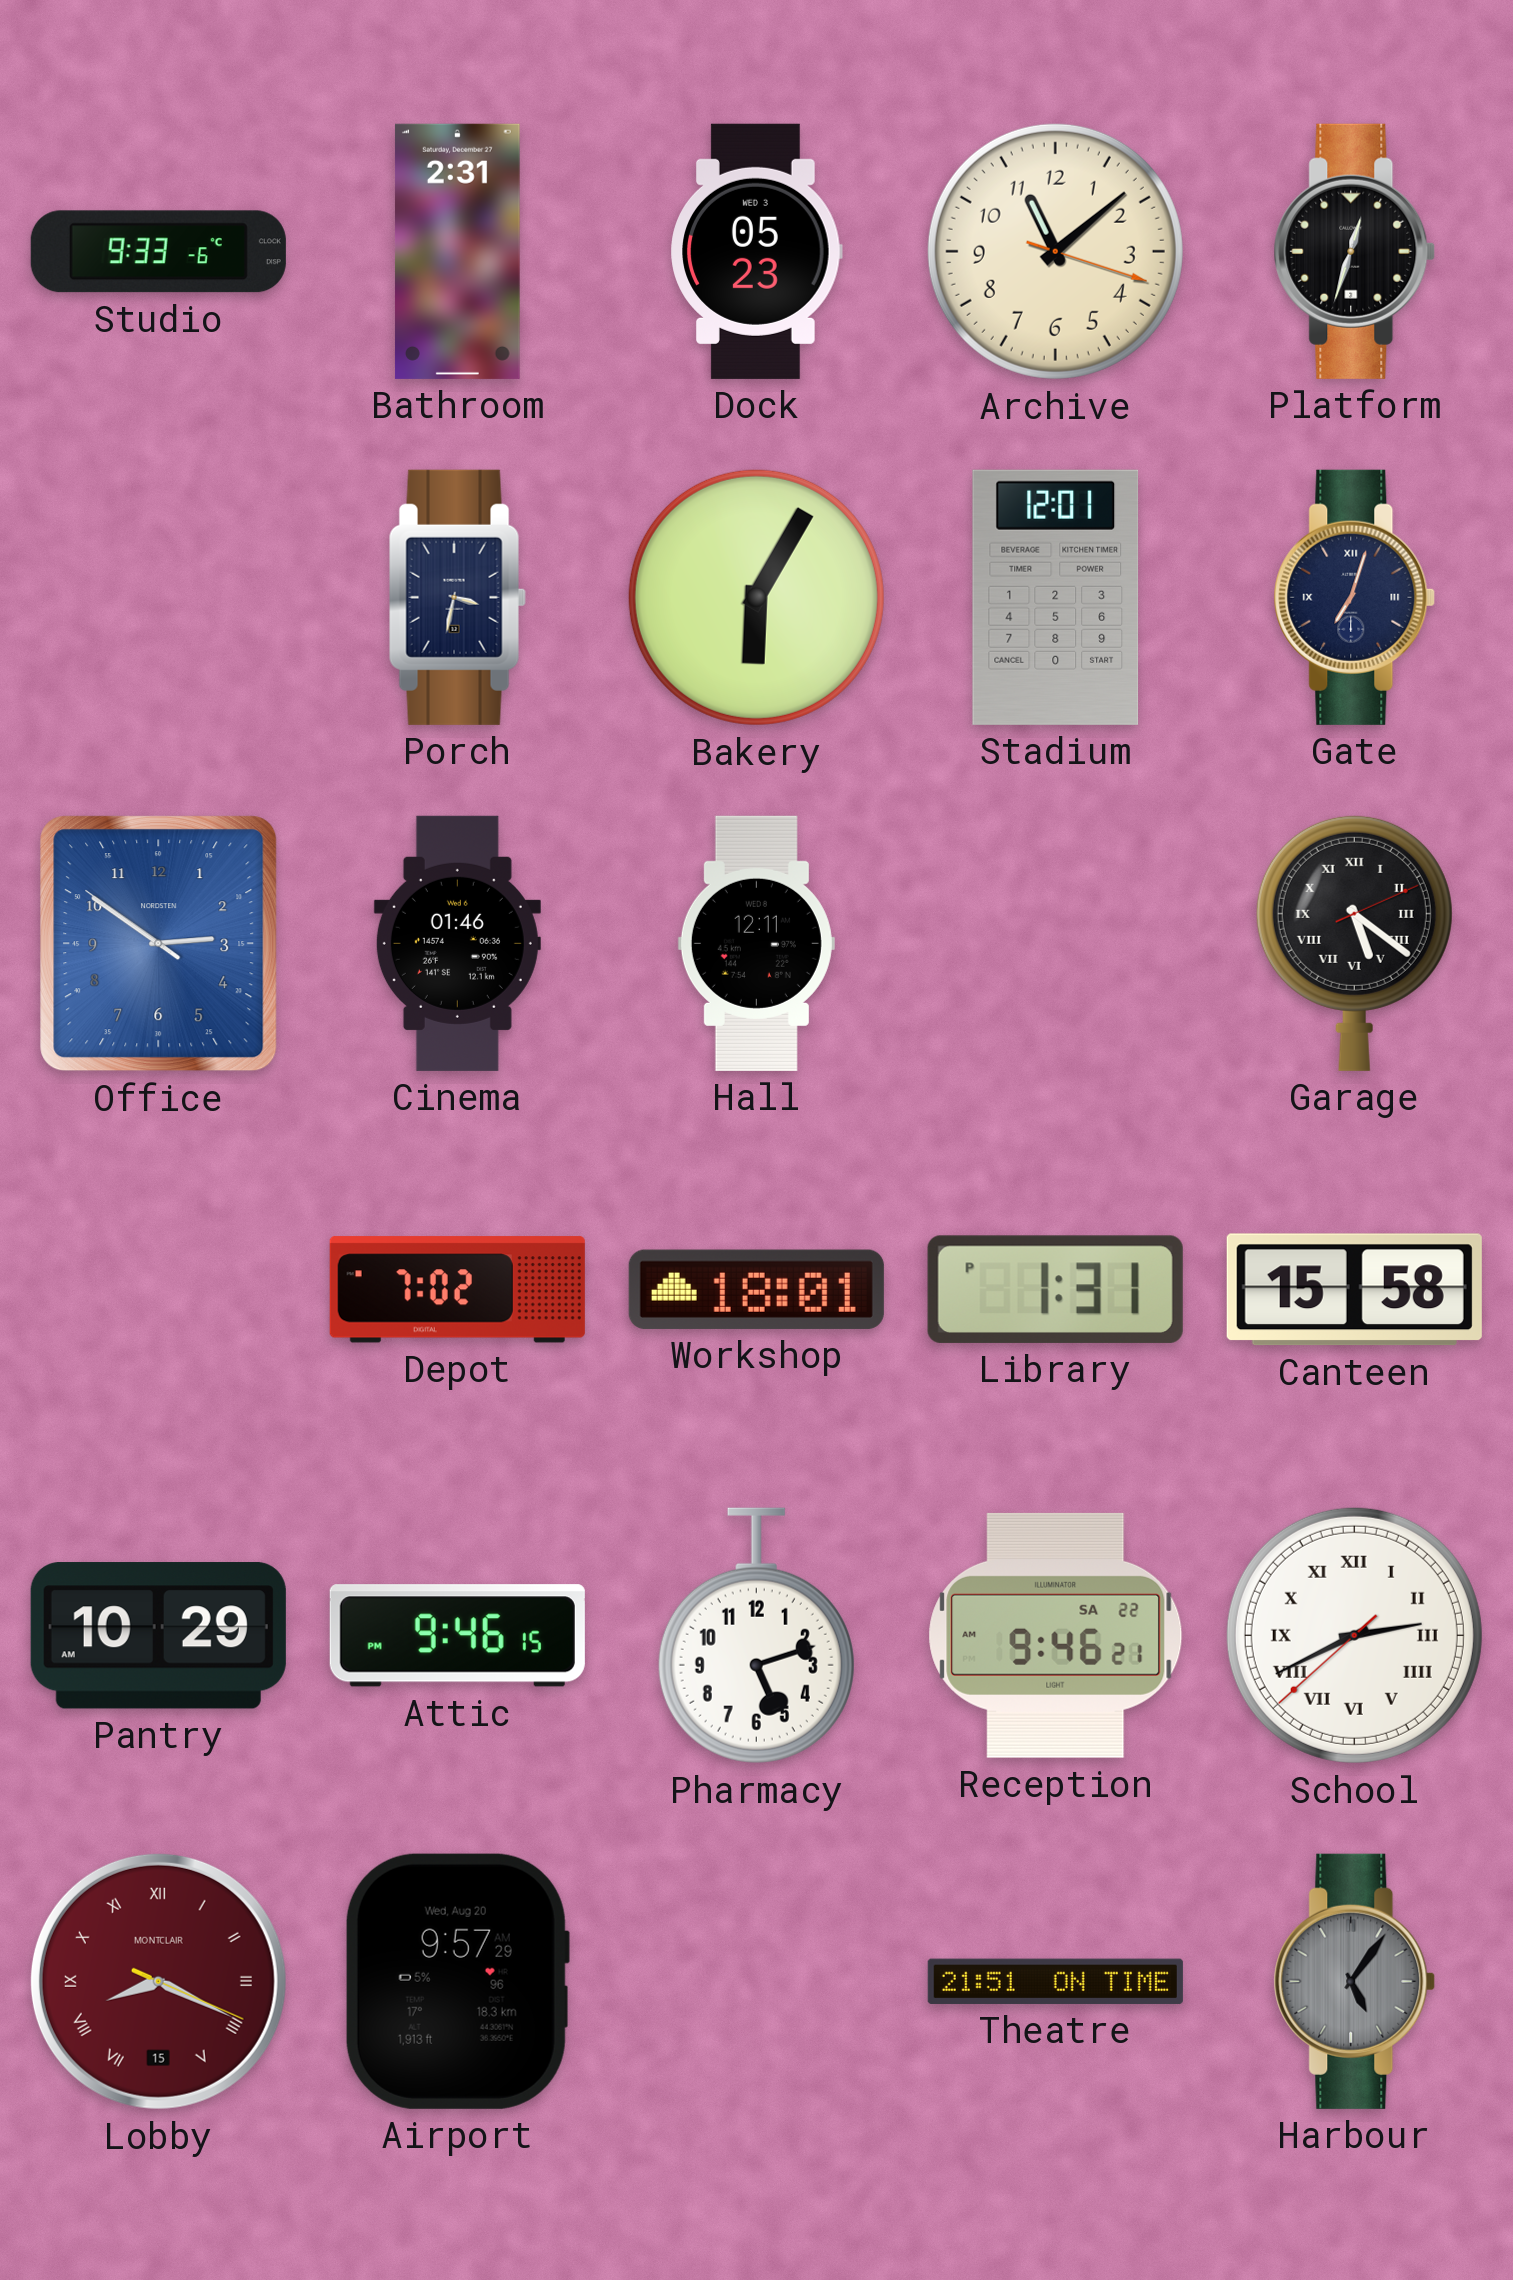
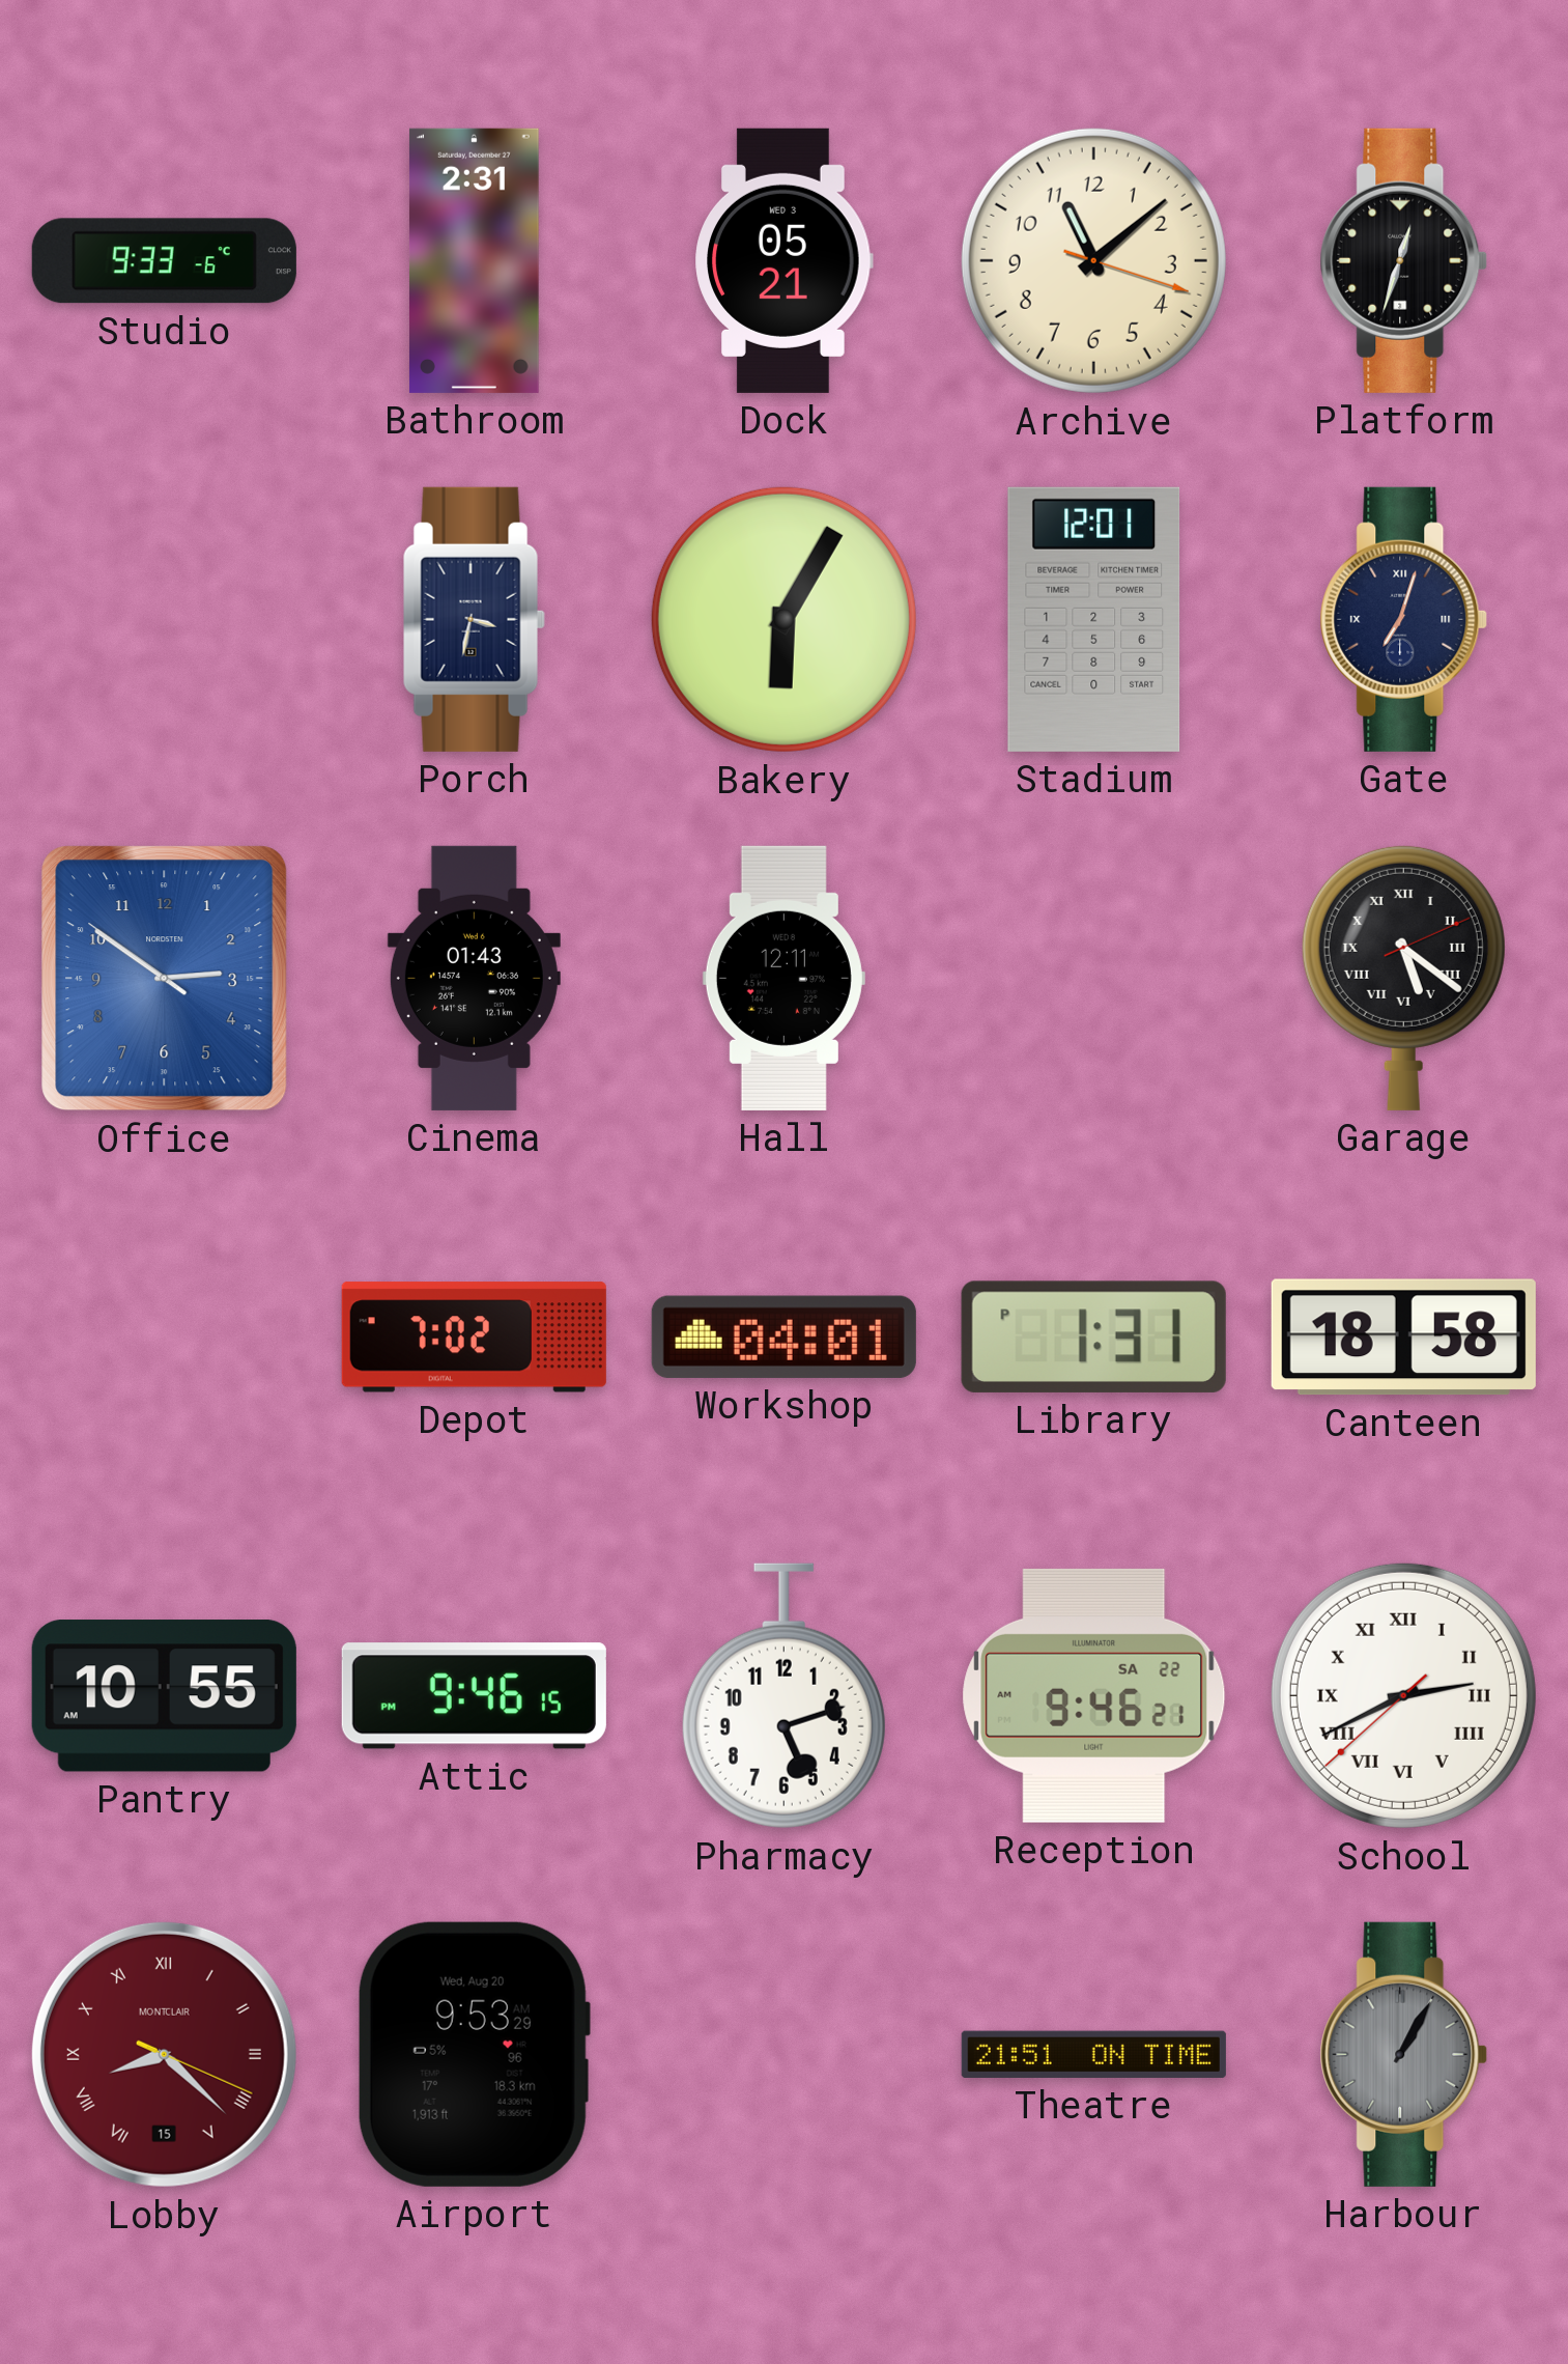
Dock: 05:23 -> 05:21 (783, 260)
Cinema: 01:46 -> 01:43 (474, 978)
Workshop: 18:01 -> 04:01 (783, 1336)
Canteen: 15:58 -> 18:58 (1403, 1338)
Pantry: 10:29 -> 10:55 (164, 1696)
Lobby: 8:19 -> 8:22 (164, 2054)
Airport: 9:57 -> 9:53 (474, 2054)
Harbour: 5:06 -> 1:05 (1404, 2054)
